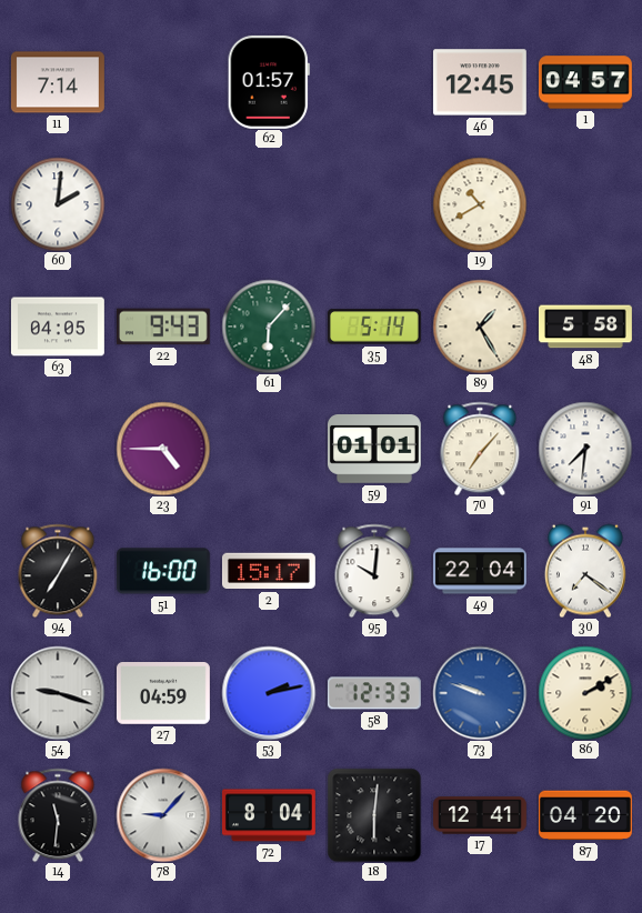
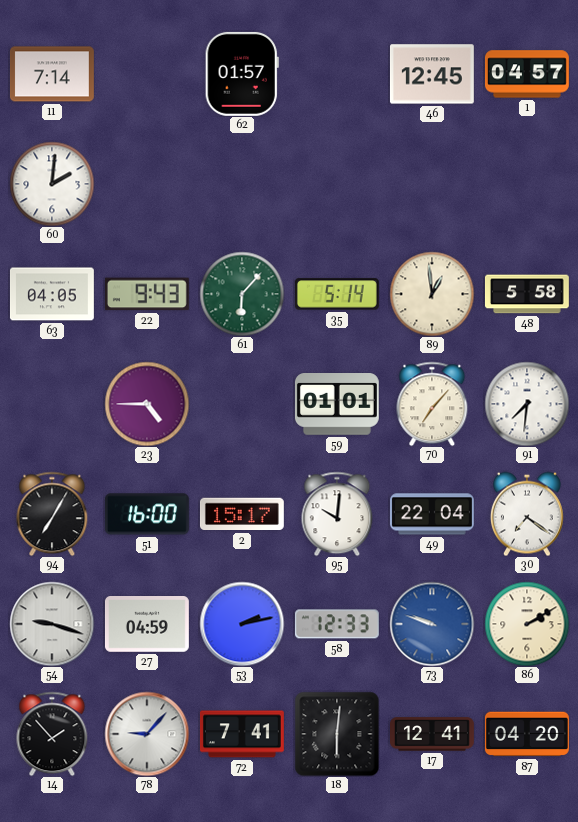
19: 10:40 -> none (480, 204)
89: 1:25 -> 12:59 (432, 294)
14: 11:31 -> 1:53 (52, 734)
72: 8:04 -> 7:41 (242, 734)
